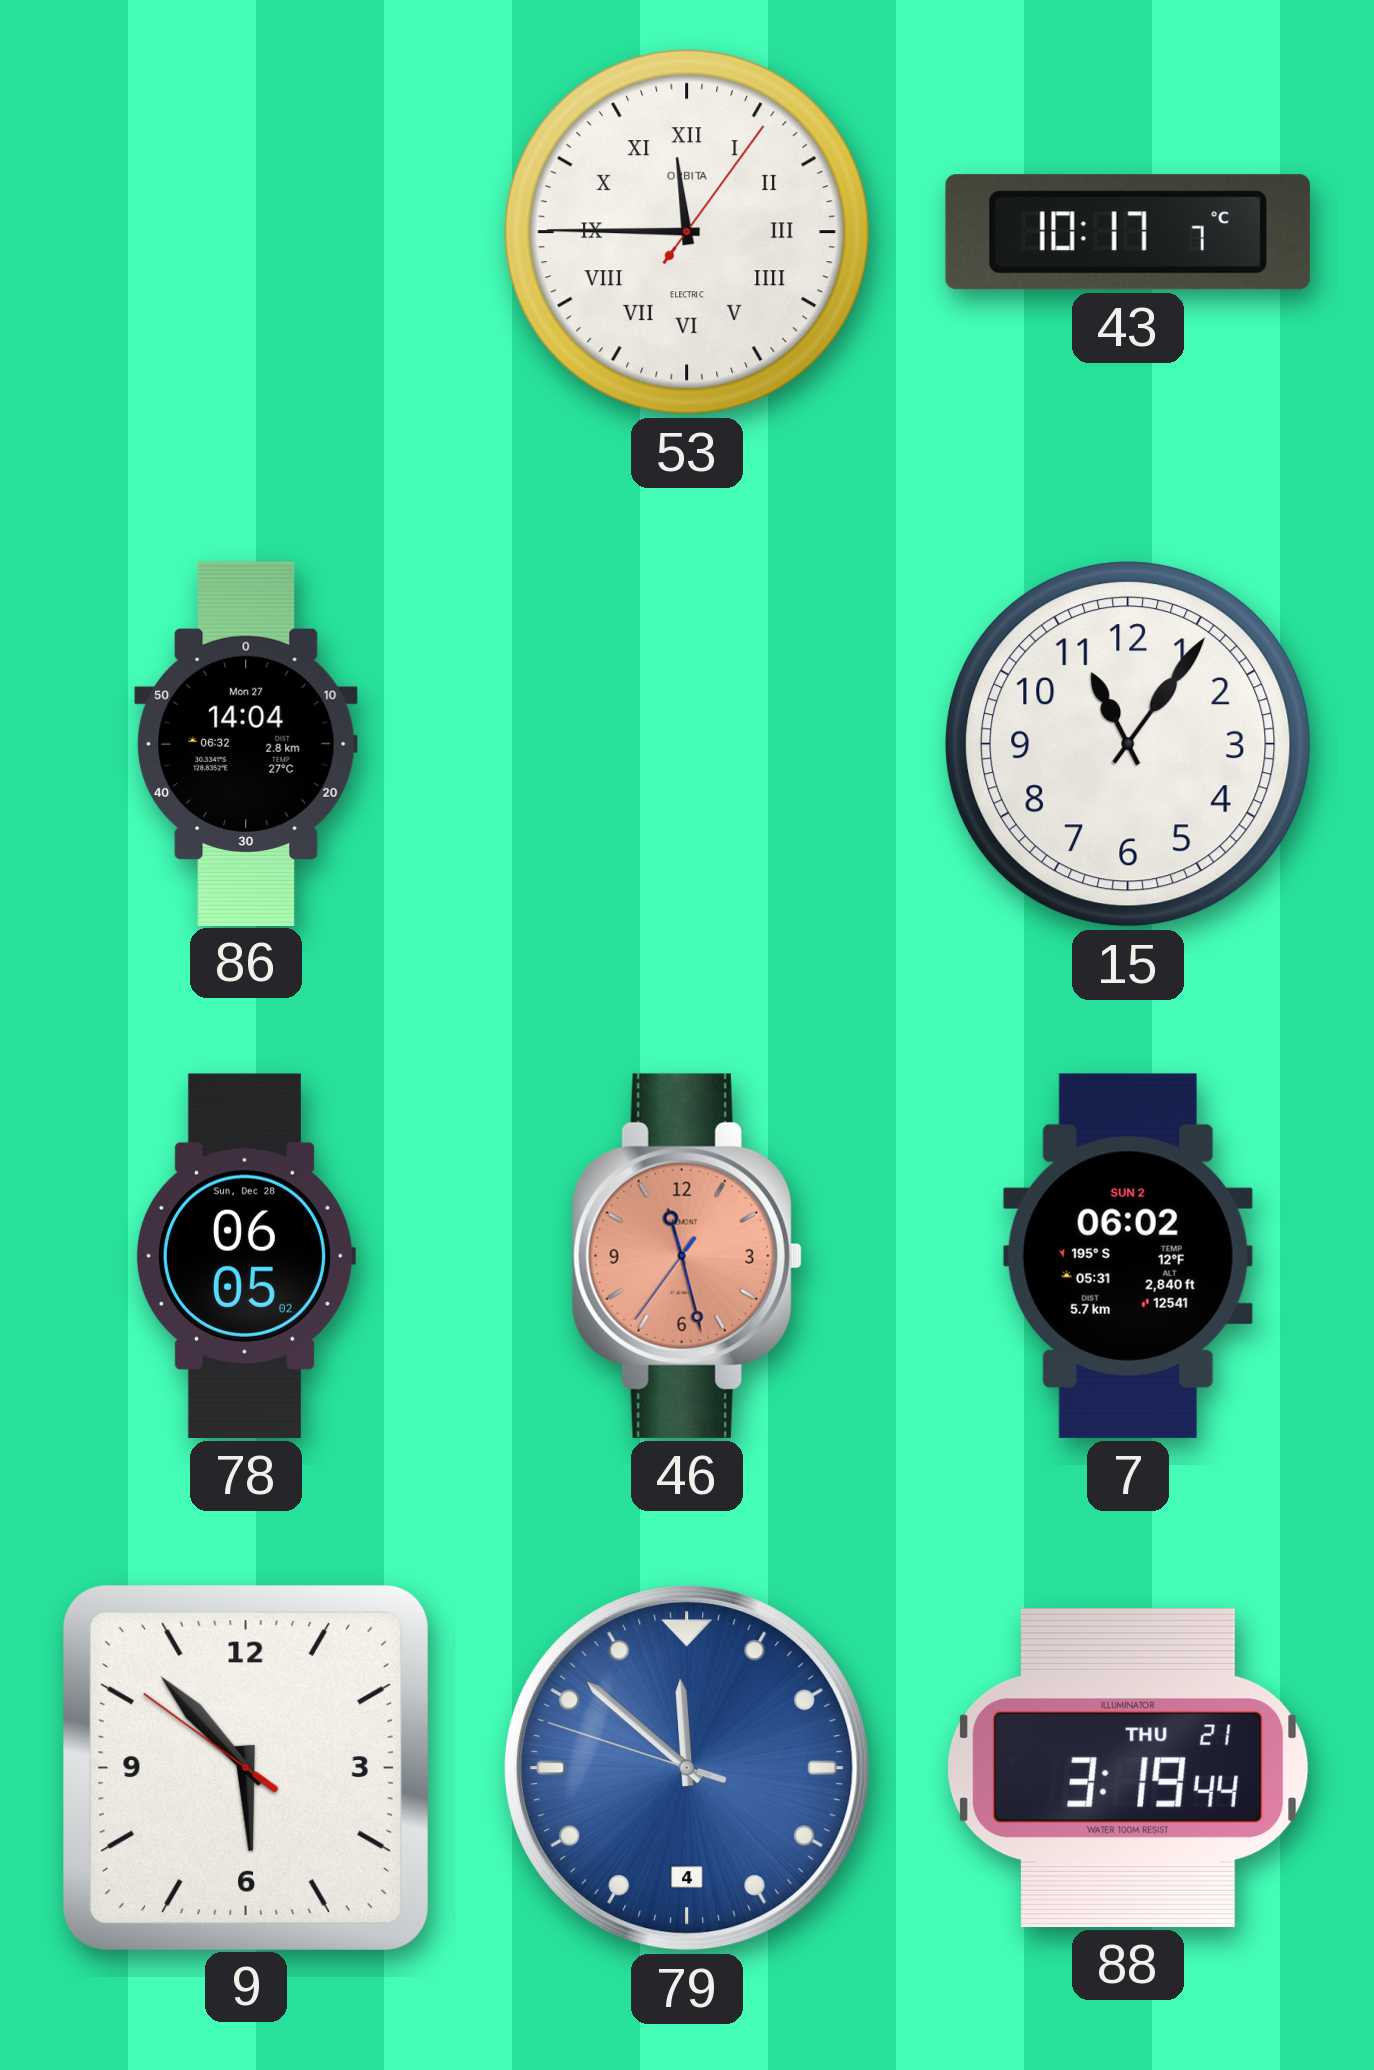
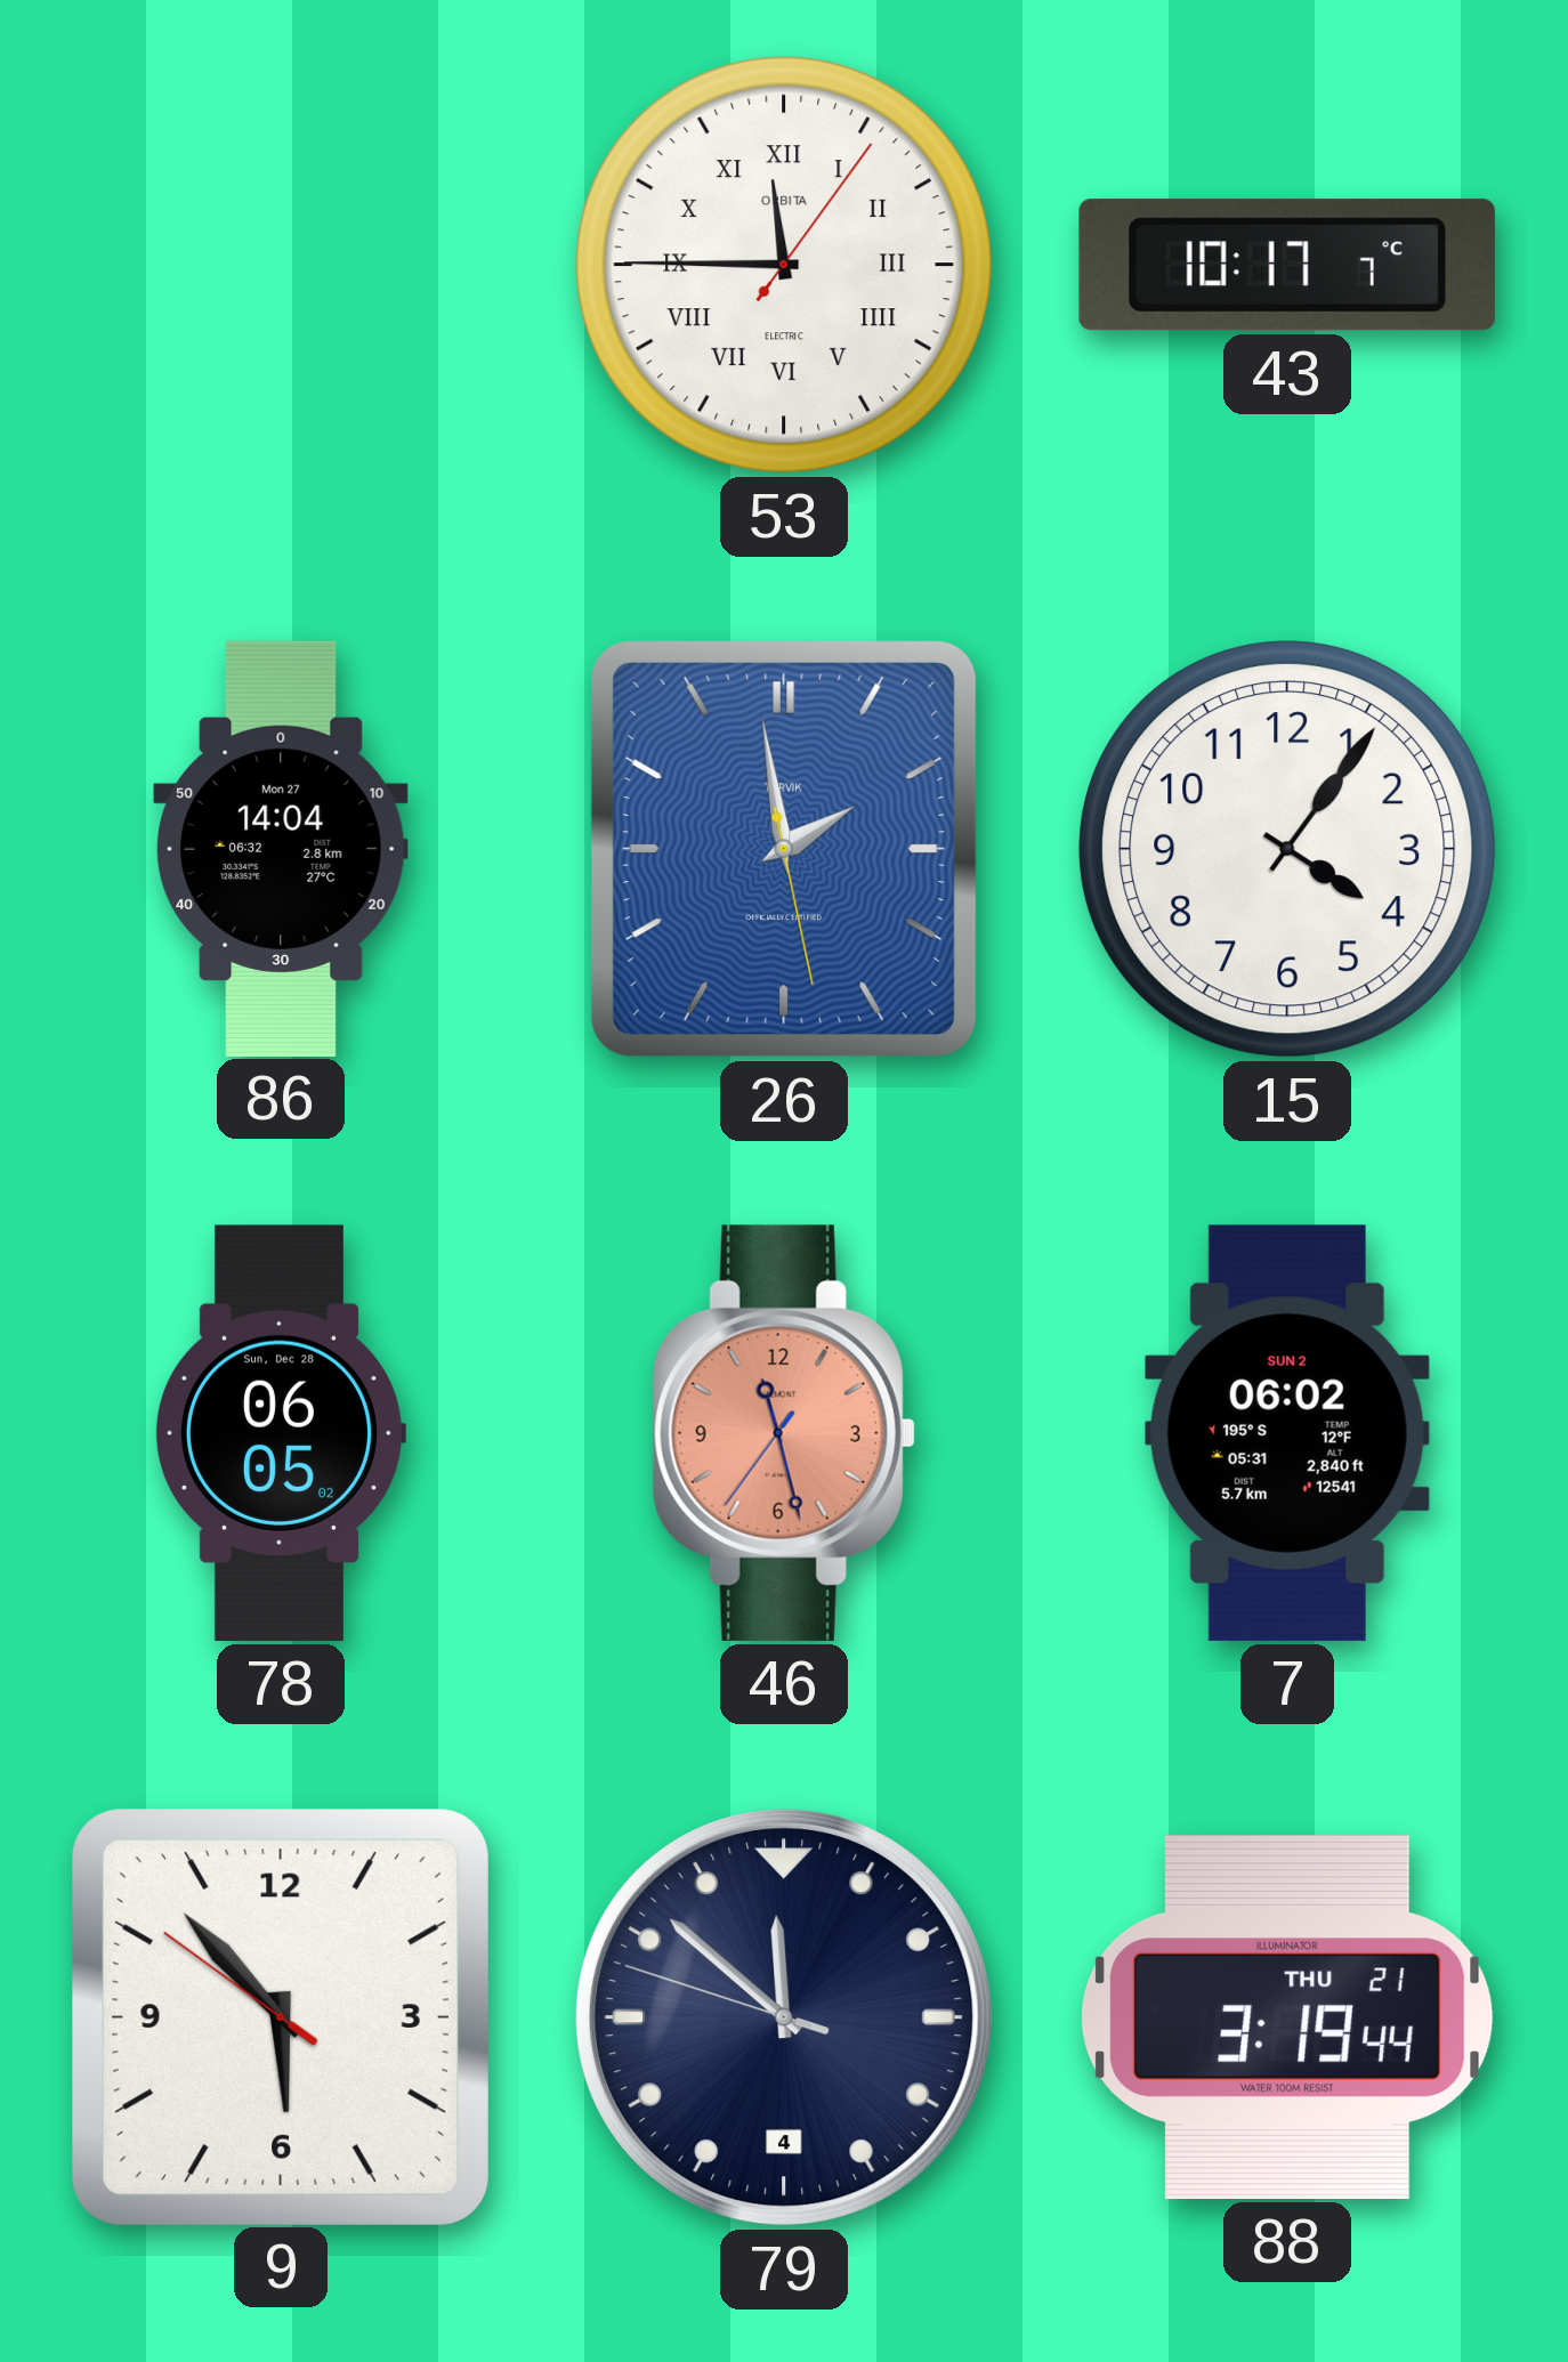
26: none -> 1:58 (784, 849)
15: 11:06 -> 4:06 (1287, 849)
79 dial: blue -> navy (784, 2017)
